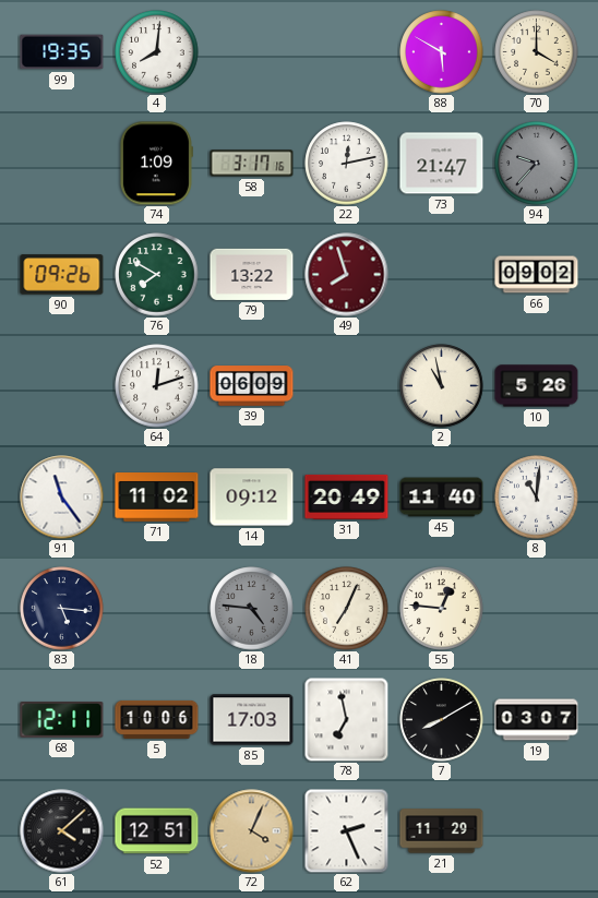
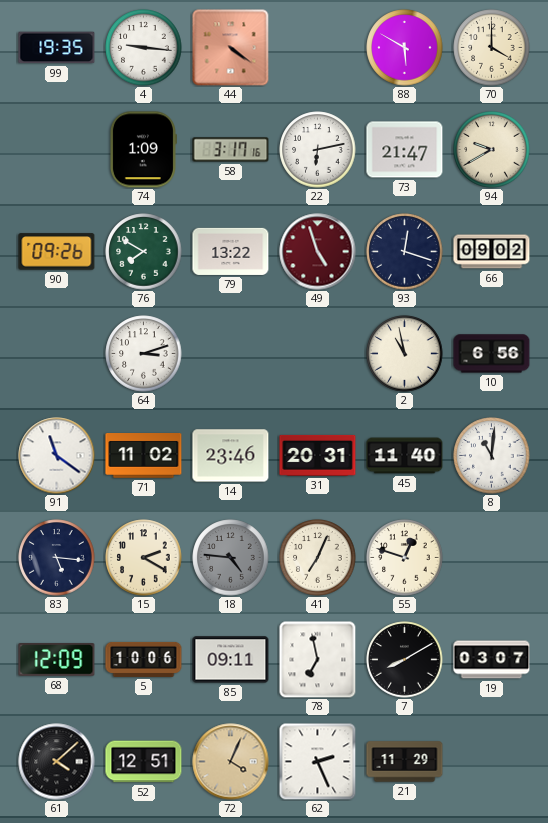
4: 8:01 -> 9:16 (144, 48)
44: none -> 4:21 (231, 48)
22: 12:13 -> 6:13 (318, 150)
94: 9:37 -> 9:40 (492, 150)
94 dial: grey -> cream (492, 150)
49: 7:57 -> 4:57 (318, 252)
93: none -> 12:18 (405, 252)
64: 12:12 -> 3:12 (144, 354)
39: 06:09 -> none (252, 386)
10: 5:26 -> 6:56 (492, 354)
91: 11:24 -> 11:21 (57, 456)
14: 09:12 -> 23:46 (231, 456)
31: 20:49 -> 20:31 (318, 455)
15: none -> 2:20 (144, 558)
55: 12:46 -> 12:48 (405, 558)
68: 12:11 -> 12:09 (57, 660)
85: 17:03 -> 09:11 (231, 660)
